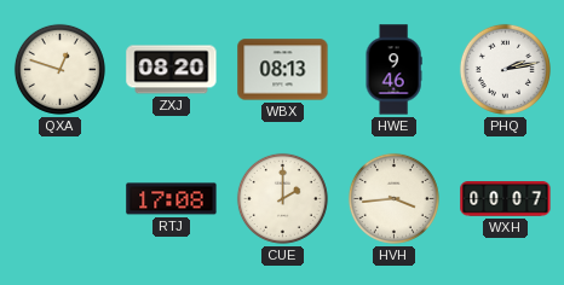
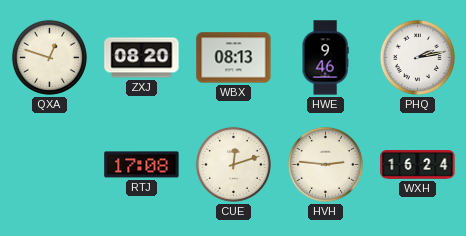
CUE: 2:00 -> 12:12 (233, 164)
HVH: 3:44 -> 2:46 (325, 164)
WXH: 00:07 -> 16:24 (418, 165)
